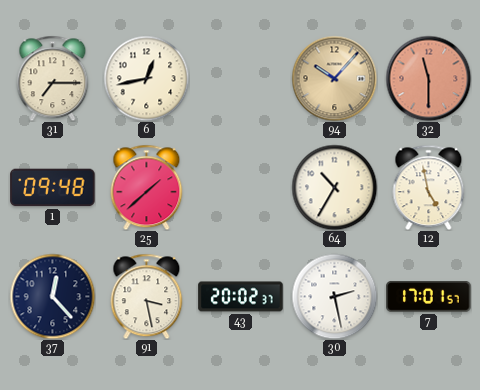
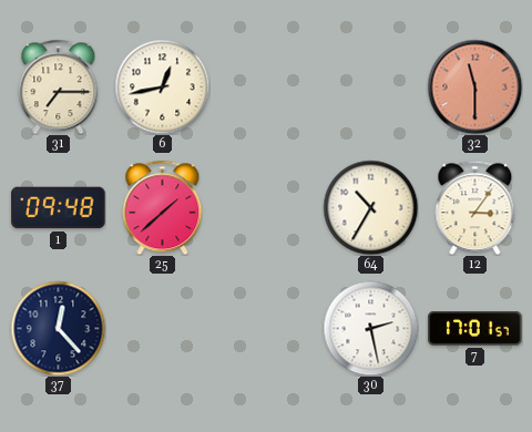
94: 10:07 -> none (334, 78)
12: 4:58 -> 3:06 (475, 207)
91: 3:28 -> none (147, 296)
43: 20:02 -> none (241, 297)
